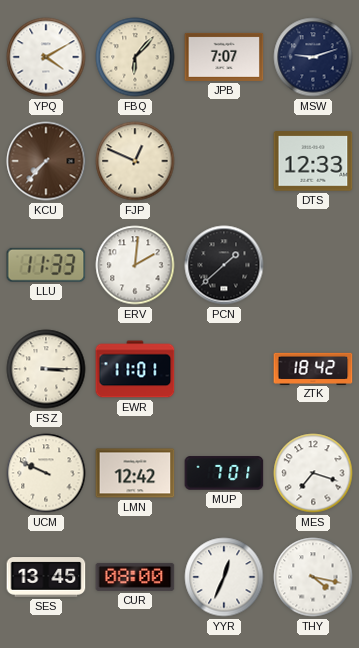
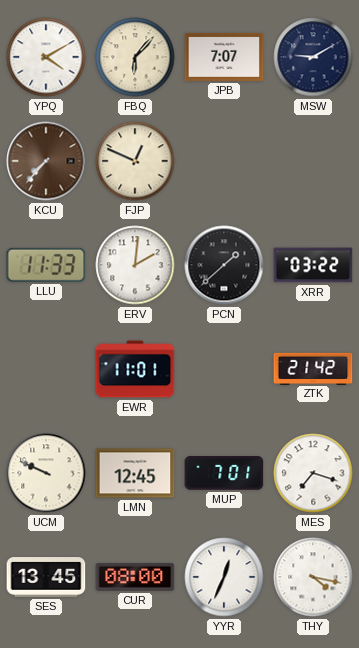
MSW: 9:12 -> 9:10 (313, 57)
DTS: 12:33 -> none (313, 161)
XRR: none -> 03:22 (313, 265)
FSZ: 3:15 -> none (46, 369)
ZTK: 18:42 -> 21:42 (313, 368)
LMN: 12:42 -> 12:45 (135, 473)
